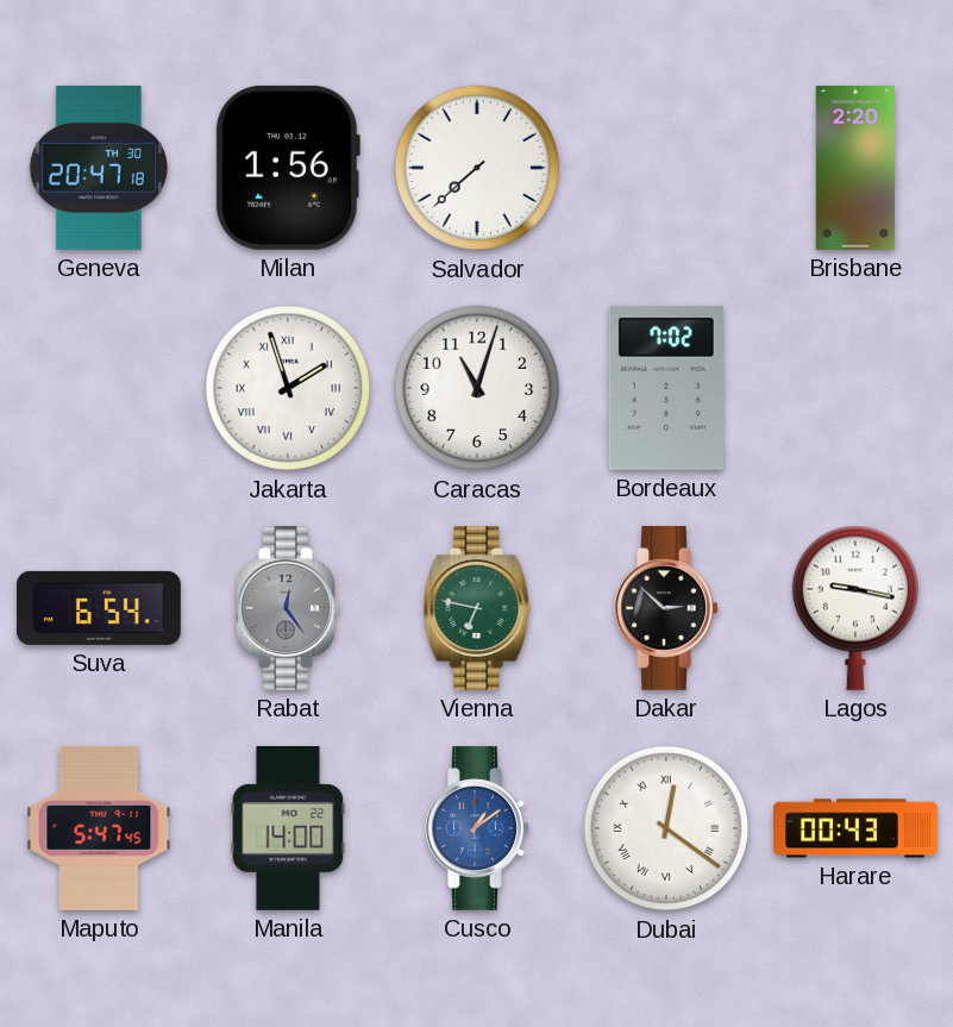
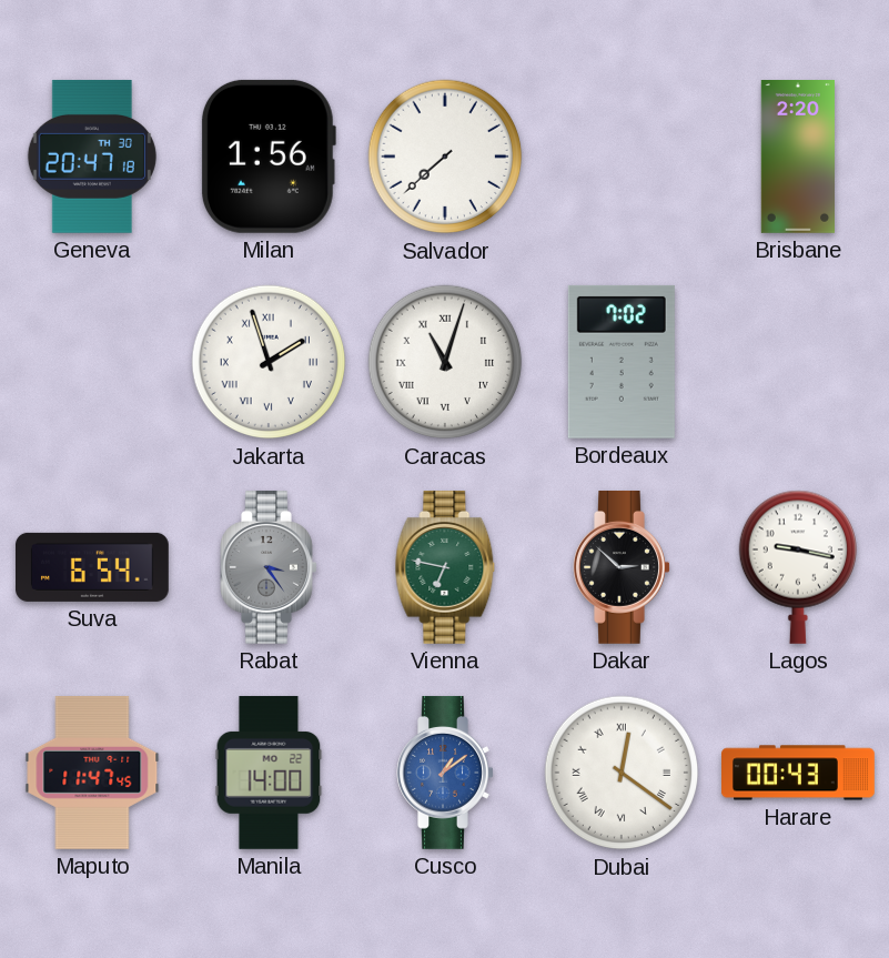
Caracas numerals: Arabic -> Roman (445, 362)
Rabat: 12:24 -> 3:24 (269, 567)
Maputo: 5:47 -> 11:47 (92, 773)
